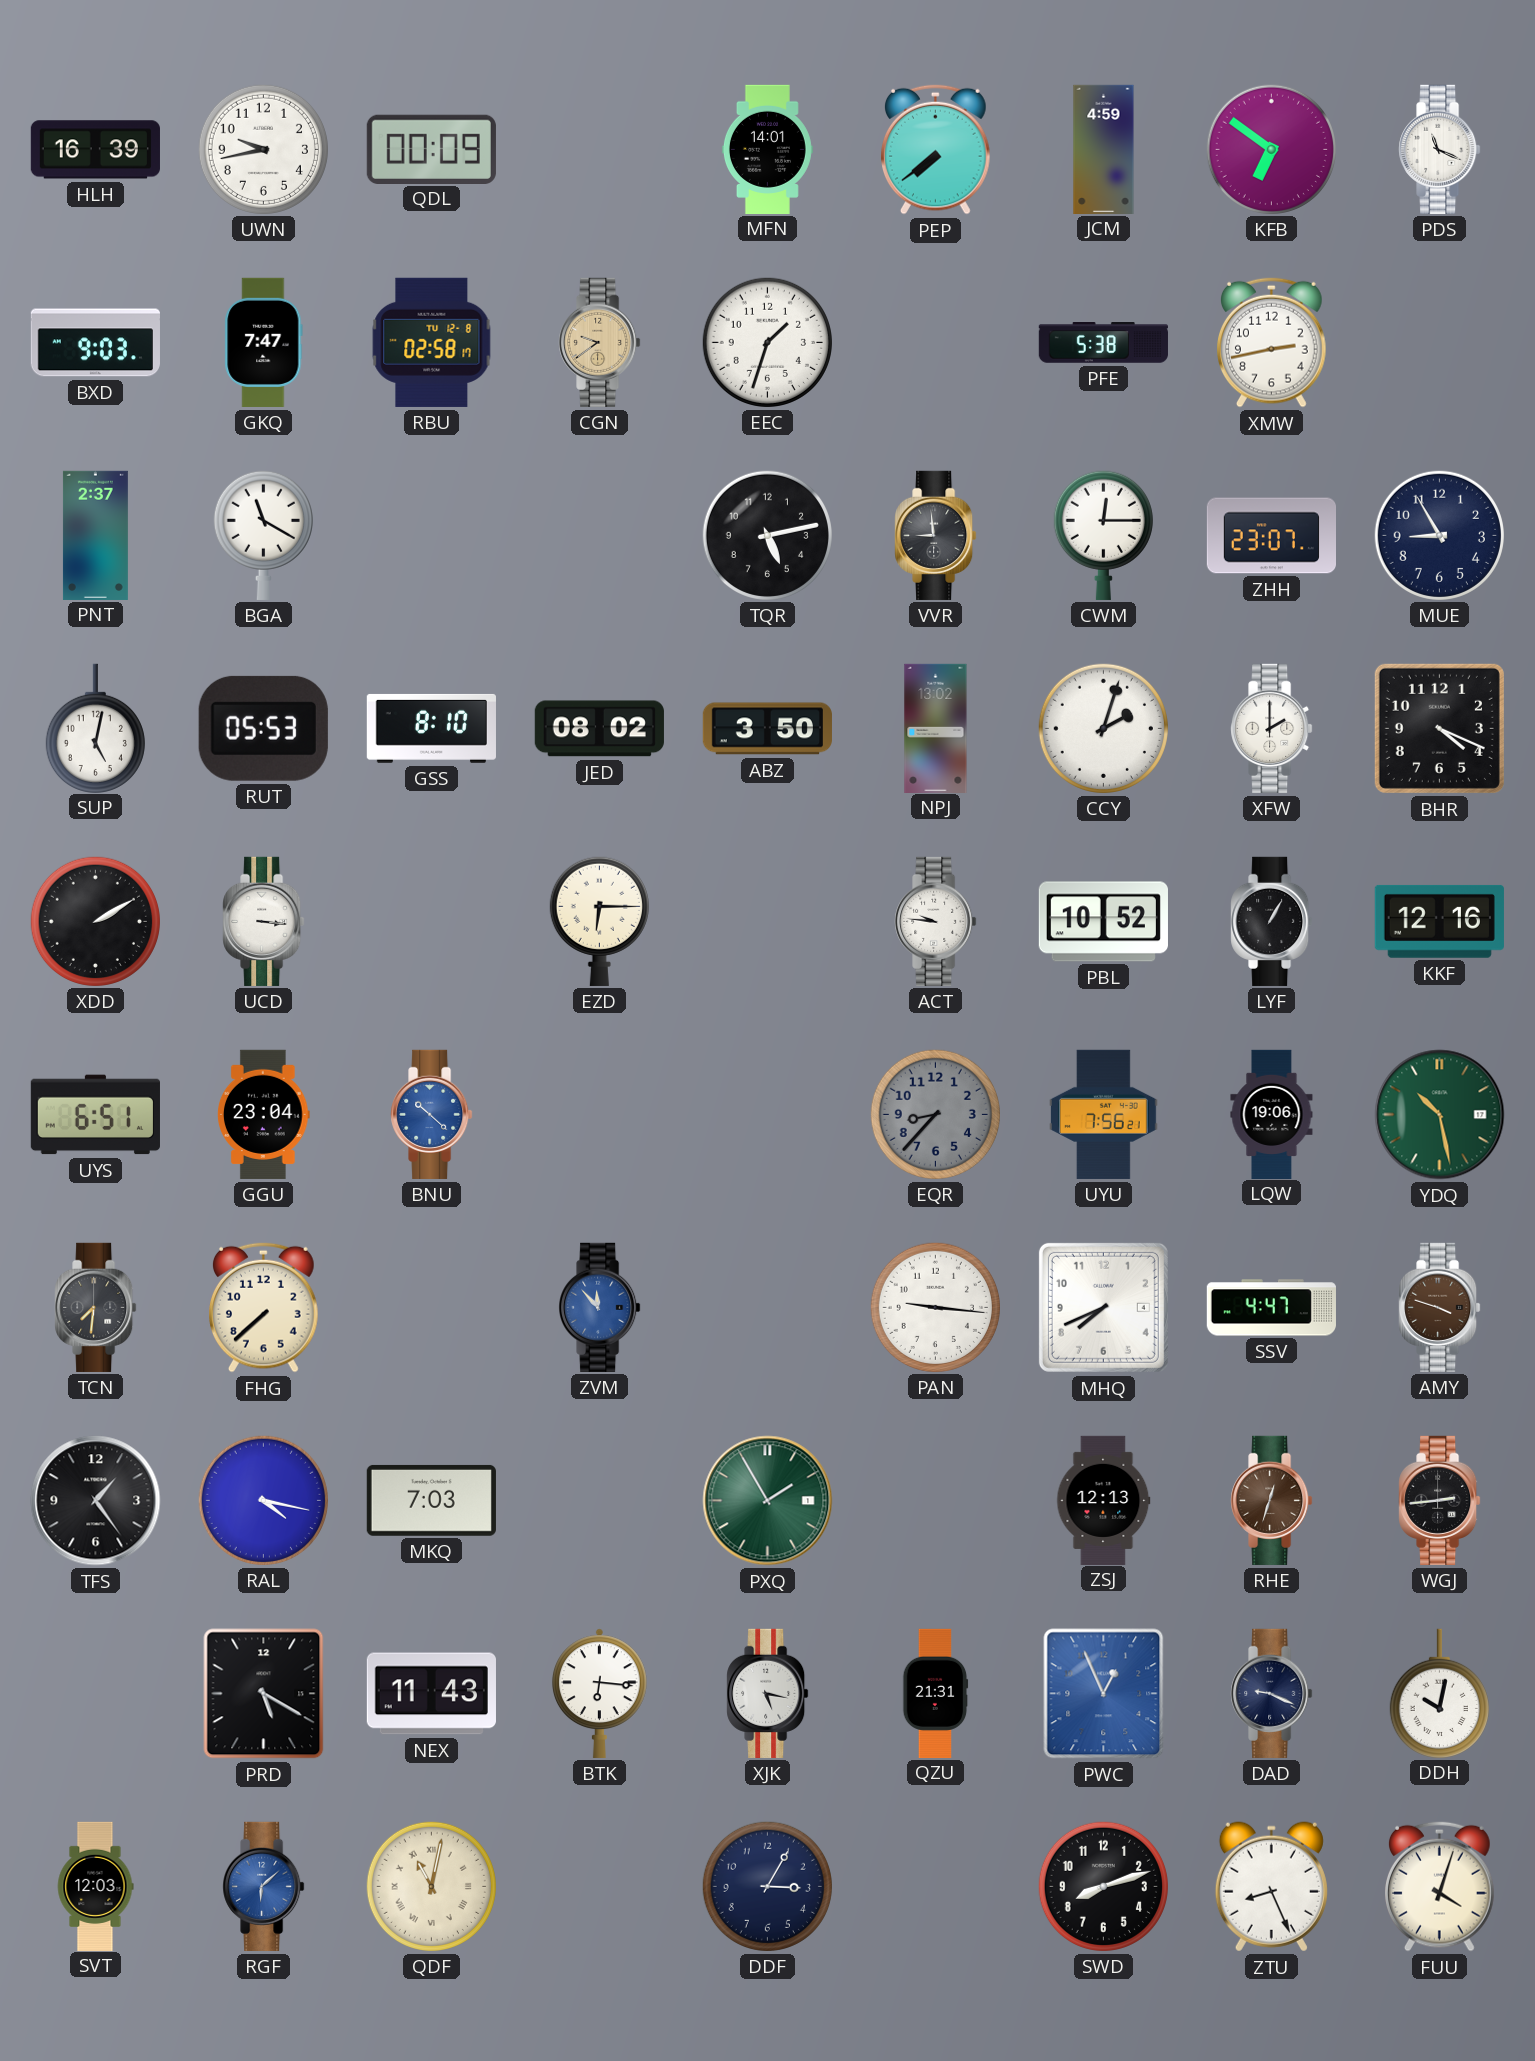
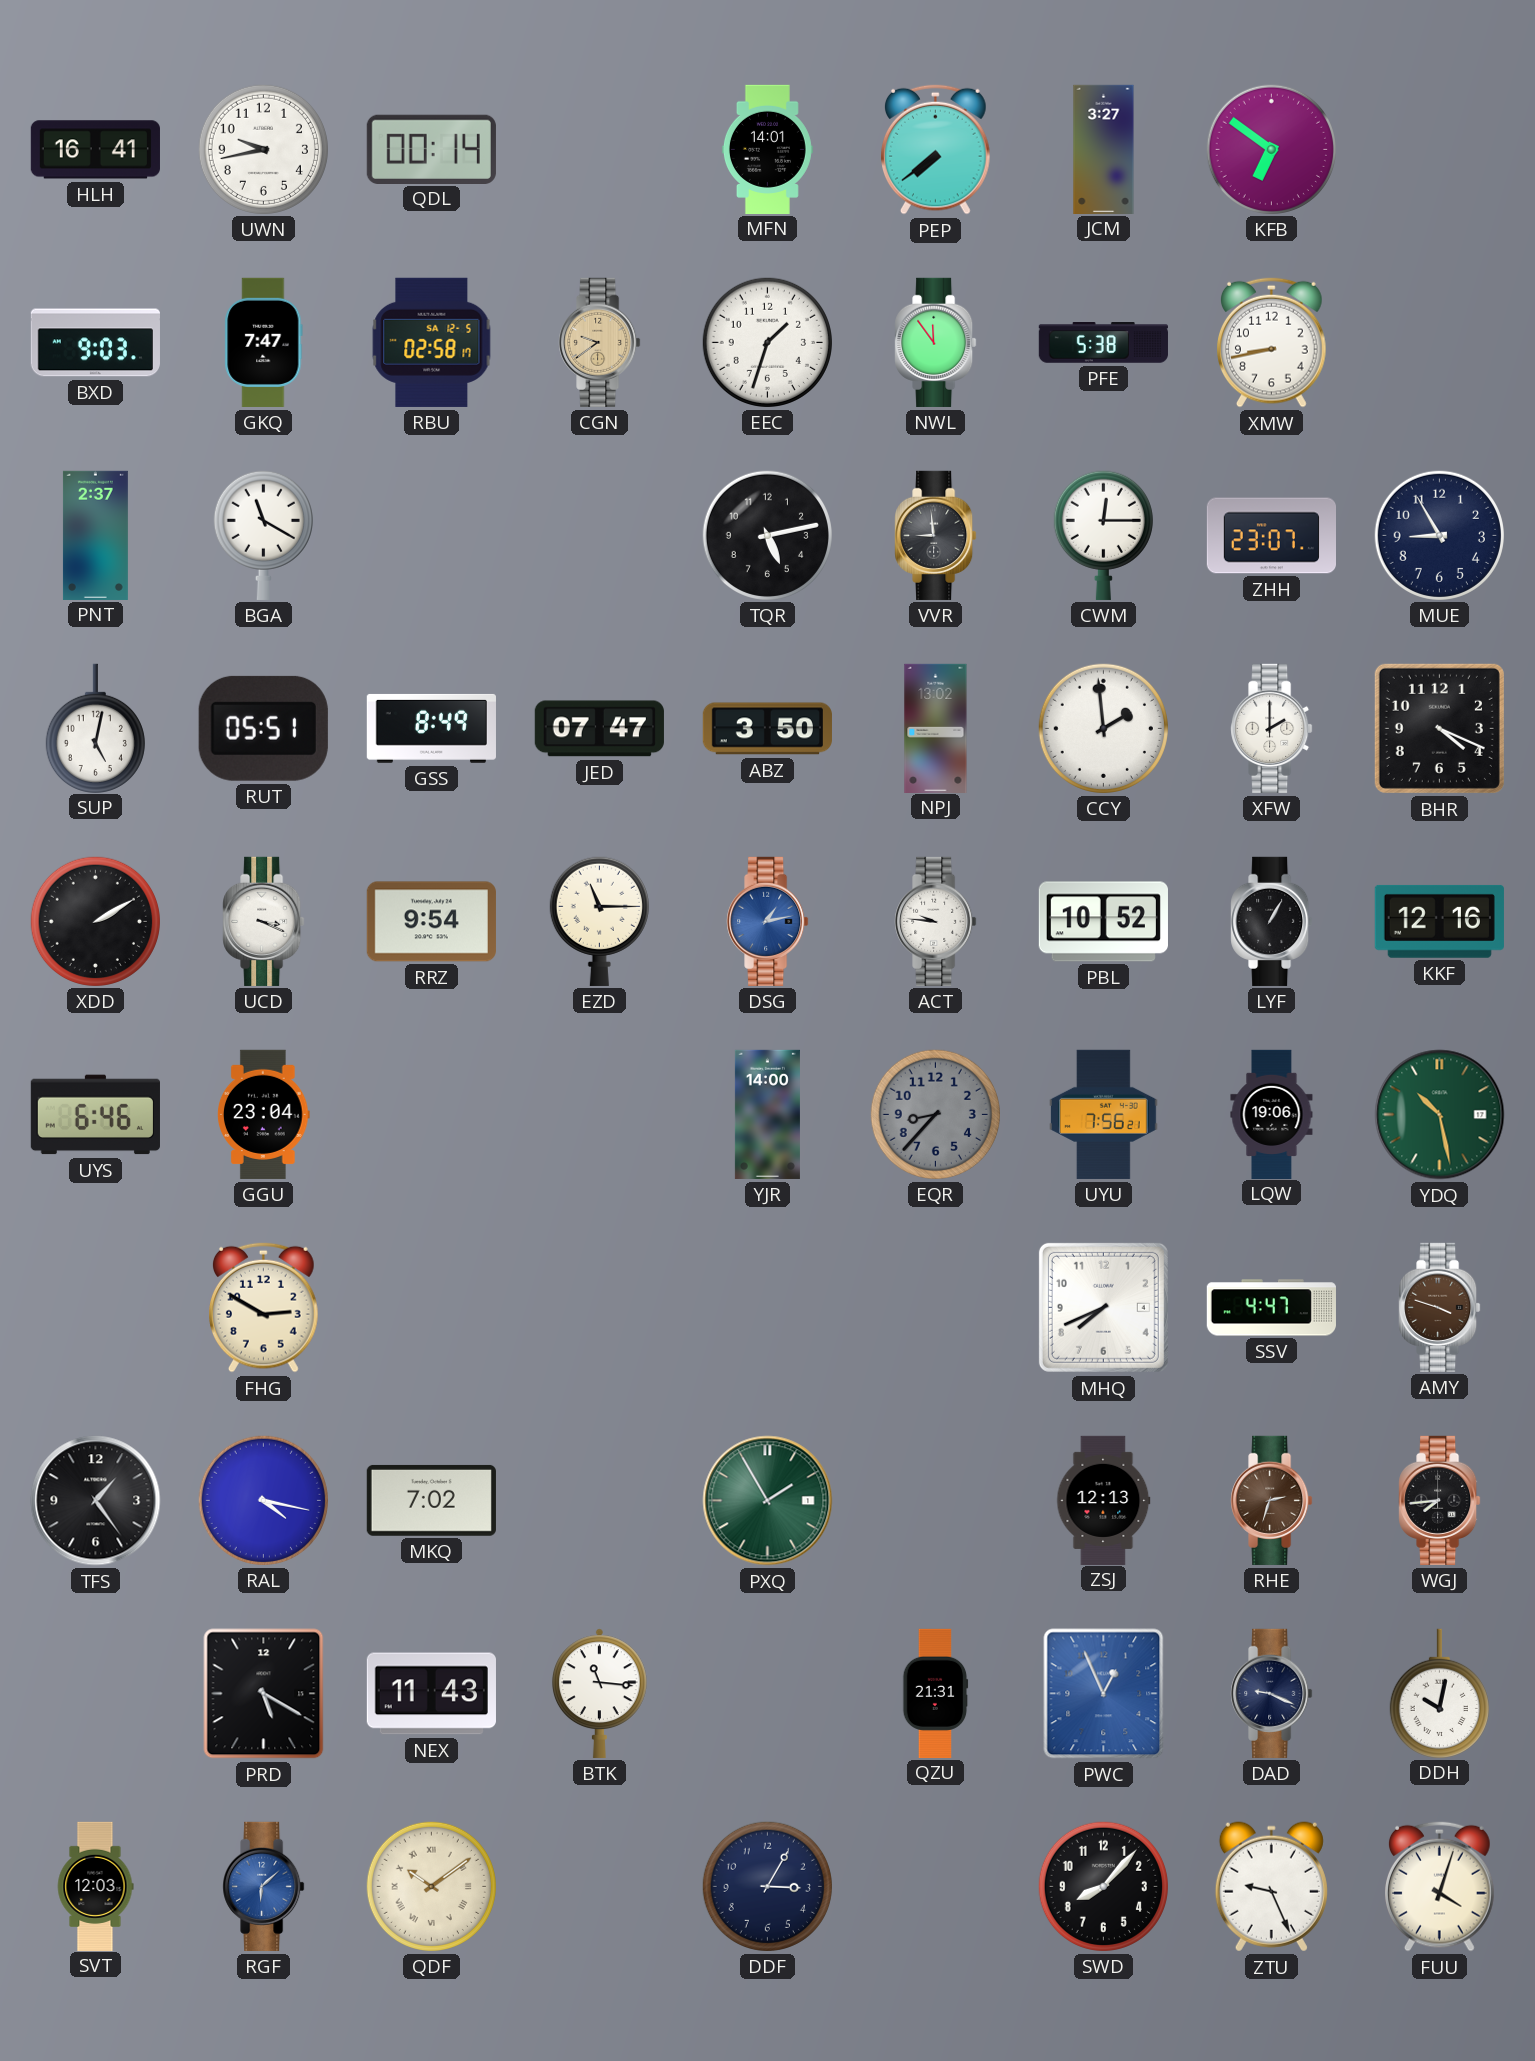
HLH: 16:39 -> 16:41 (95, 150)
QDL: 00:09 -> 00:14 (431, 149)
JCM: 4:59 -> 3:27 (1104, 149)
PDS: 11:19 -> none (1440, 149)
RBU date: TU 12-8 -> SA 12-5 (432, 342)
NWL: none -> 11:54 (936, 342)
XMW: 2:43 -> 8:43 (1272, 342)
RUT: 05:53 -> 05:51 (263, 728)
GSS: 8:10 -> 8:49 (431, 728)
JED: 08:02 -> 07:47 (599, 729)
CCY: 2:03 -> 1:59 (1103, 728)
UCD: 3:16 -> 3:19 (264, 921)
RRZ: none -> 9:54 (431, 922)
EZD: 6:15 -> 11:15 (599, 921)
DSG: none -> 1:13 (768, 921)
UYS: 6:51 -> 6:46 (95, 1115)
BNU: 10:22 -> none (432, 1114)
YJR: none -> 14:00 (767, 1114)
TCN: 7:31 -> none (96, 1307)
FHG: 7:38 -> 2:50 (264, 1307)
ZVM: 11:53 -> none (600, 1307)
PAN: 9:16 -> none (935, 1307)
MKQ: 7:03 -> 7:02 (431, 1500)
RHE: 12:33 -> 2:33 (1272, 1500)
WGJ: 2:44 -> 7:44 (1440, 1500)
BTK: 6:16 -> 11:16 (599, 1693)
XJK: 5:17 -> none (768, 1693)
QDF: 11:02 -> 10:09 (431, 1886)
SWD: 8:12 -> 8:07 (1103, 1886)
ZTU: 8:26 -> 9:26 (1271, 1887)
